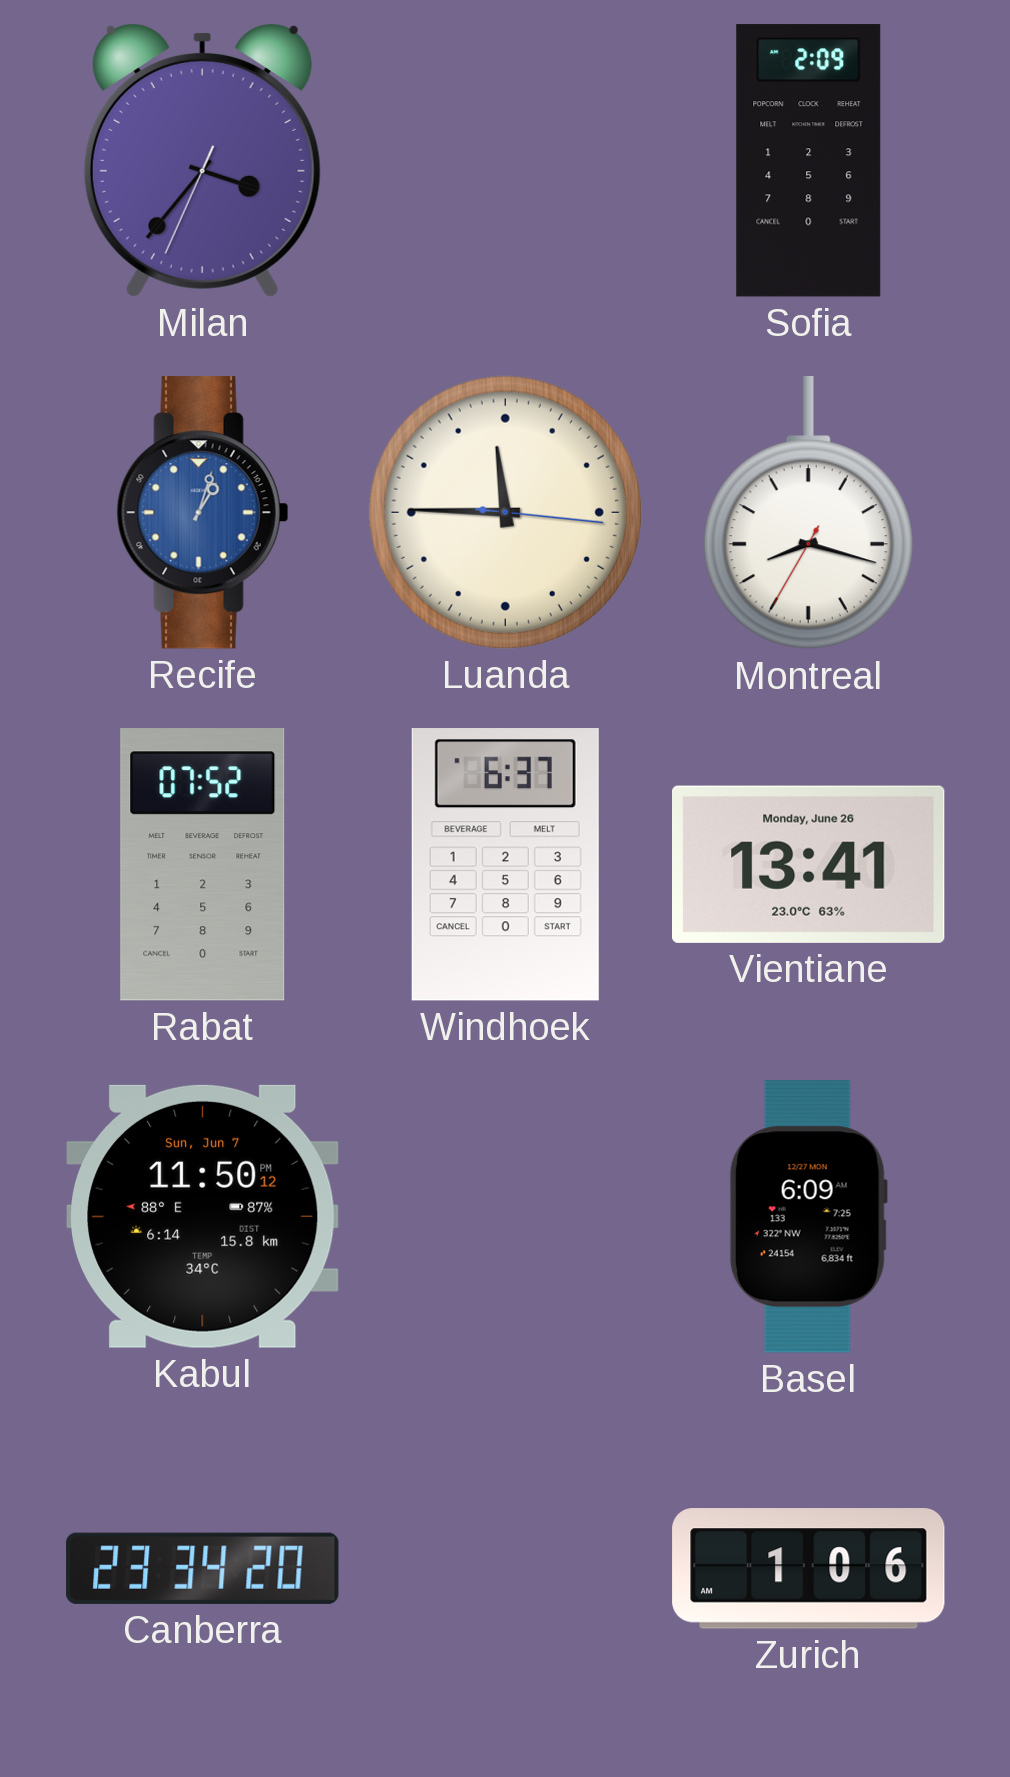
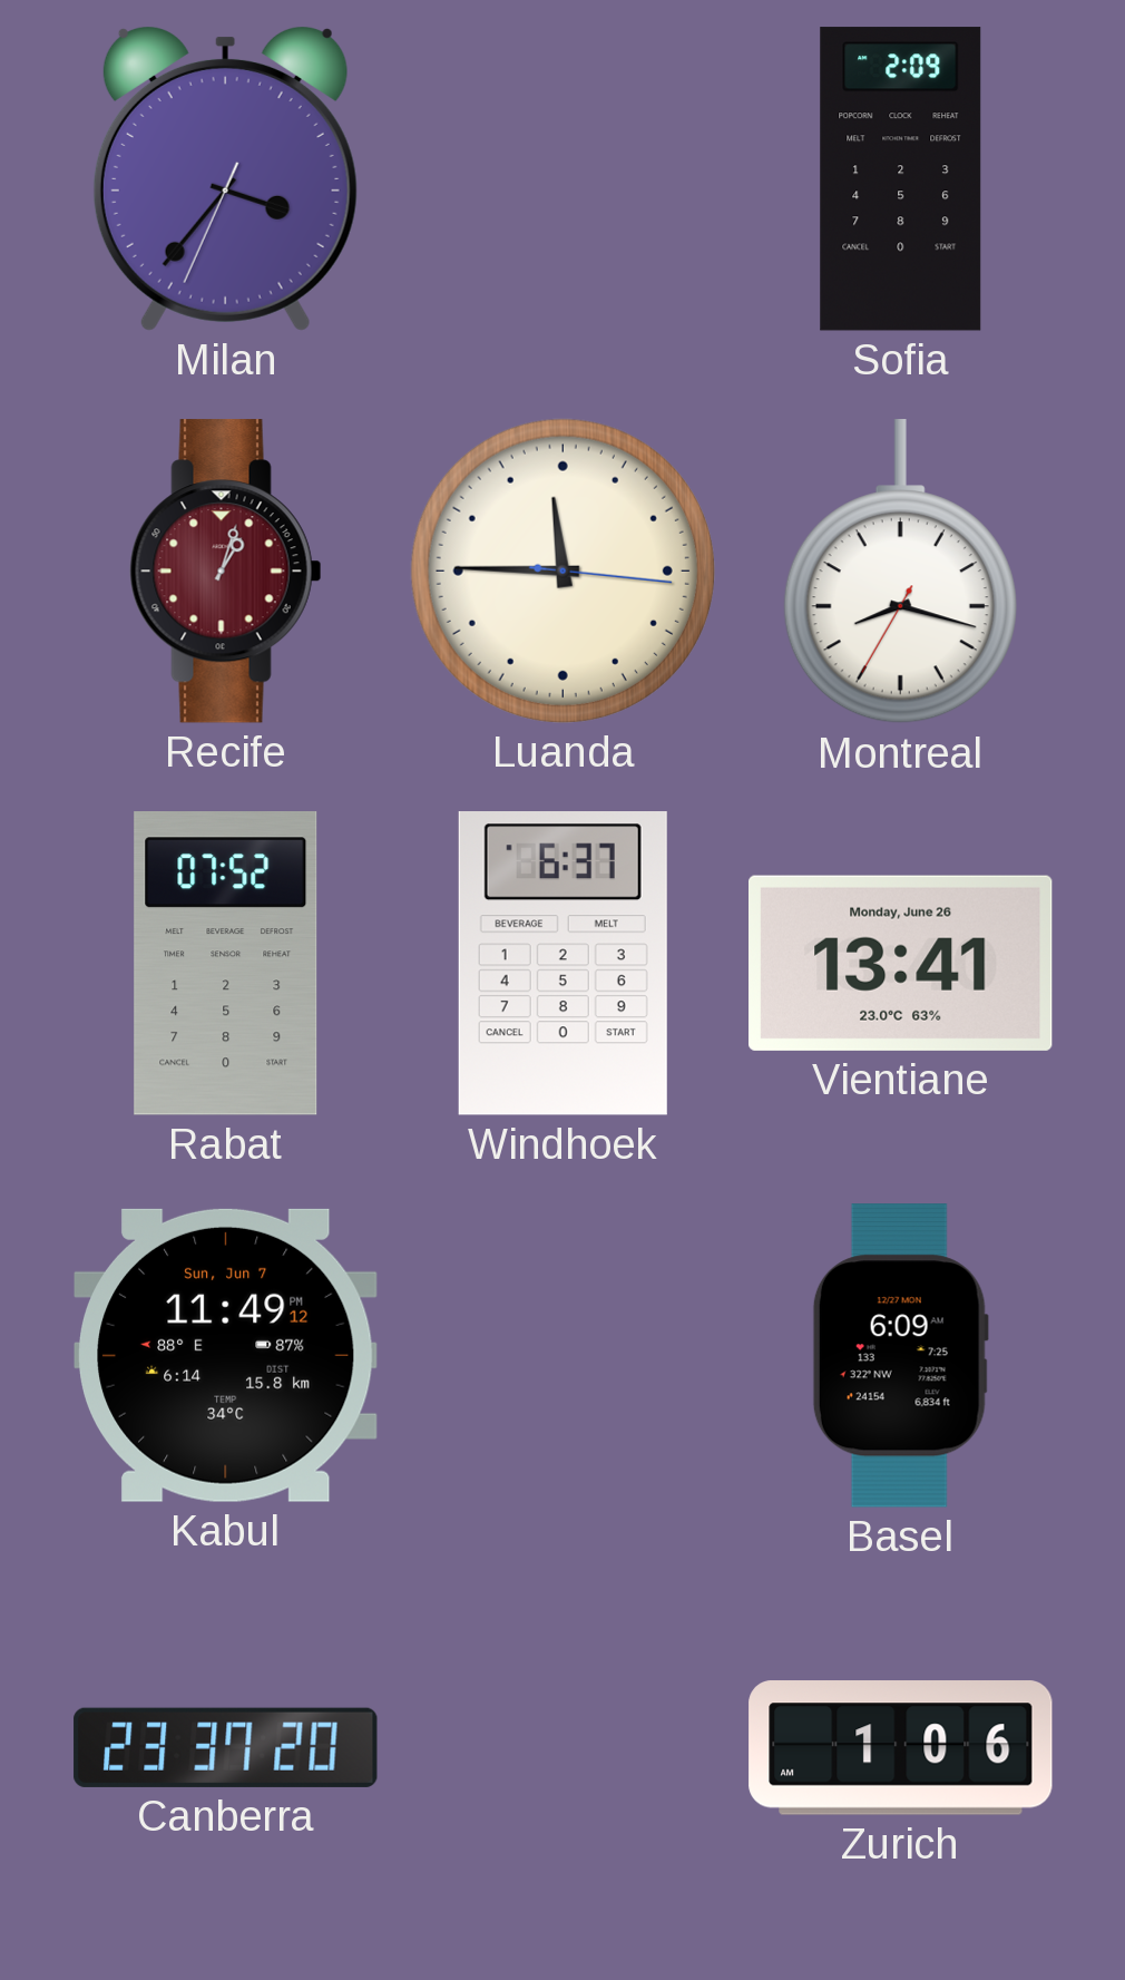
Recife dial: blue -> burgundy (226, 572)
Kabul: 11:50 -> 11:49 (226, 1355)
Canberra: 23:34 -> 23:37 (226, 1747)
